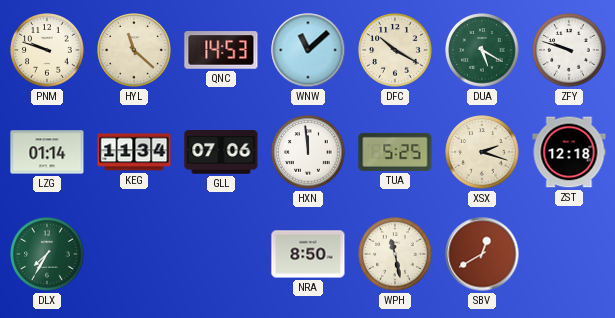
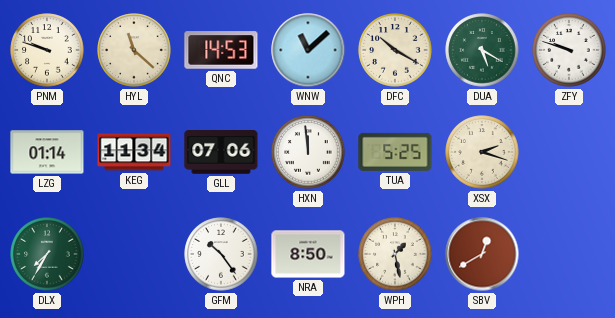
ZST: 12:18 -> none (569, 152)
GFM: none -> 10:24 (221, 254)
WPH: 11:28 -> 1:28 (395, 254)
